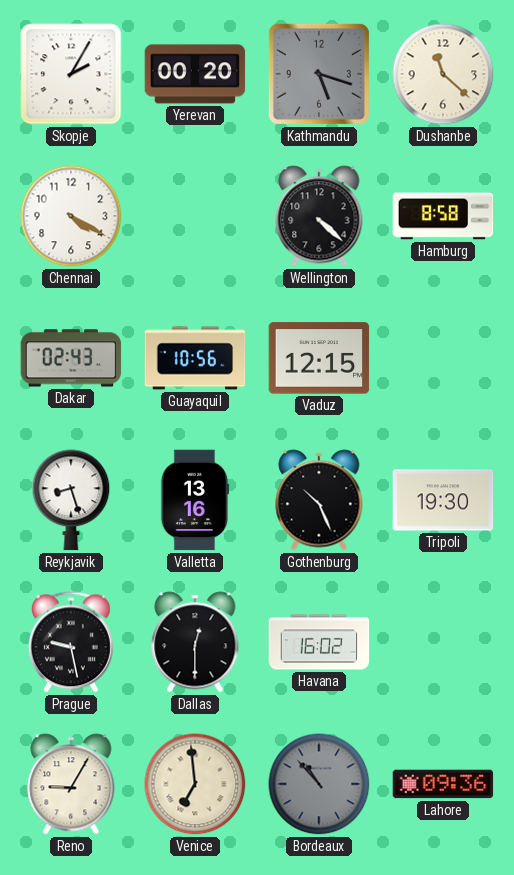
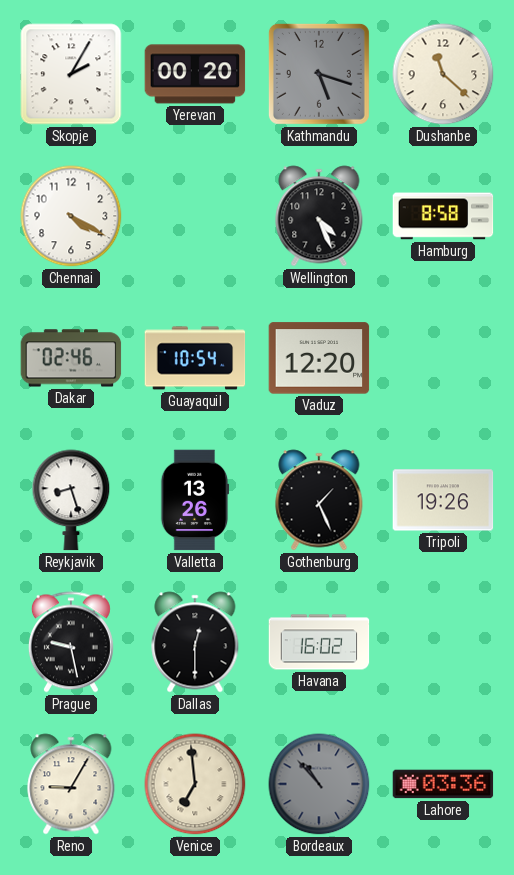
Wellington: 4:22 -> 4:26 (319, 216)
Dakar: 02:43 -> 02:46 (71, 358)
Guayaquil: 10:56 -> 10:54 (195, 358)
Vaduz: 12:15 -> 12:20 (319, 358)
Valletta: 13:16 -> 13:26 (195, 500)
Gothenburg: 10:26 -> 1:26 (319, 500)
Tripoli: 19:30 -> 19:26 (443, 500)
Lahore: 09:36 -> 03:36 (443, 784)
